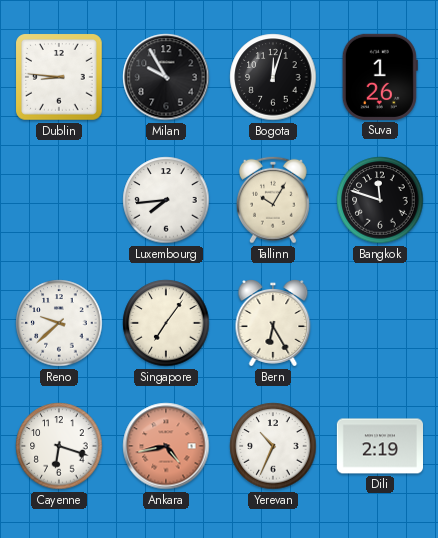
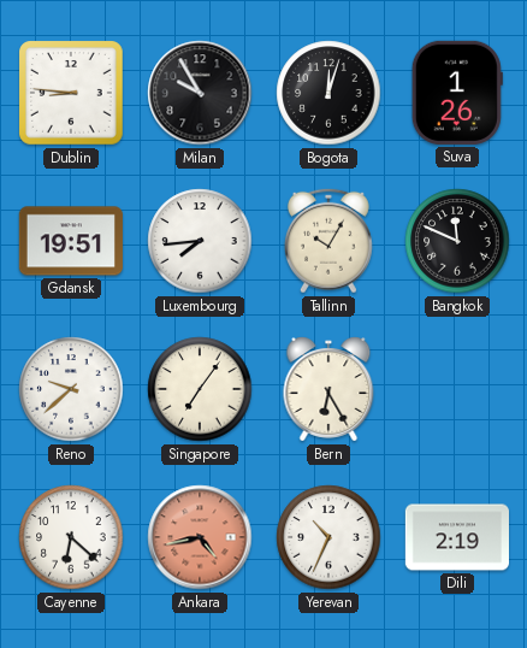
Gdansk: none -> 19:51 (71, 241)
Bangkok: 11:48 -> 11:49 (457, 241)
Cayenne: 6:18 -> 6:22 (71, 537)
